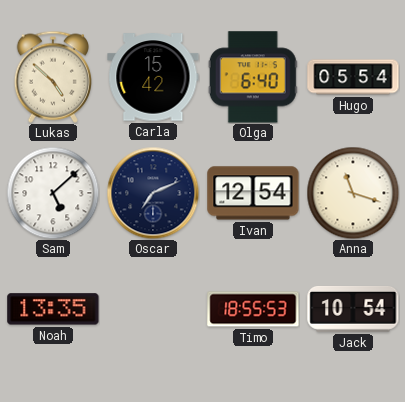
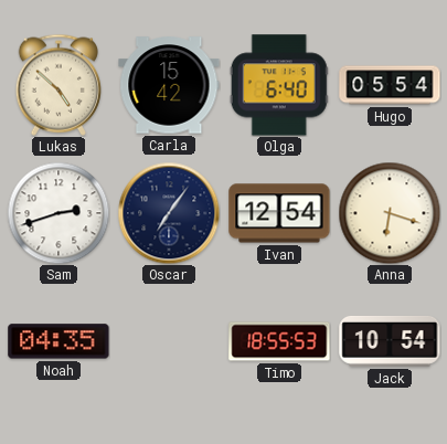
Sam: 5:08 -> 2:42 (58, 213)
Oscar: 7:11 -> 7:06 (169, 213)
Anna: 11:18 -> 6:18 (390, 213)
Noah: 13:35 -> 04:35 (58, 341)
